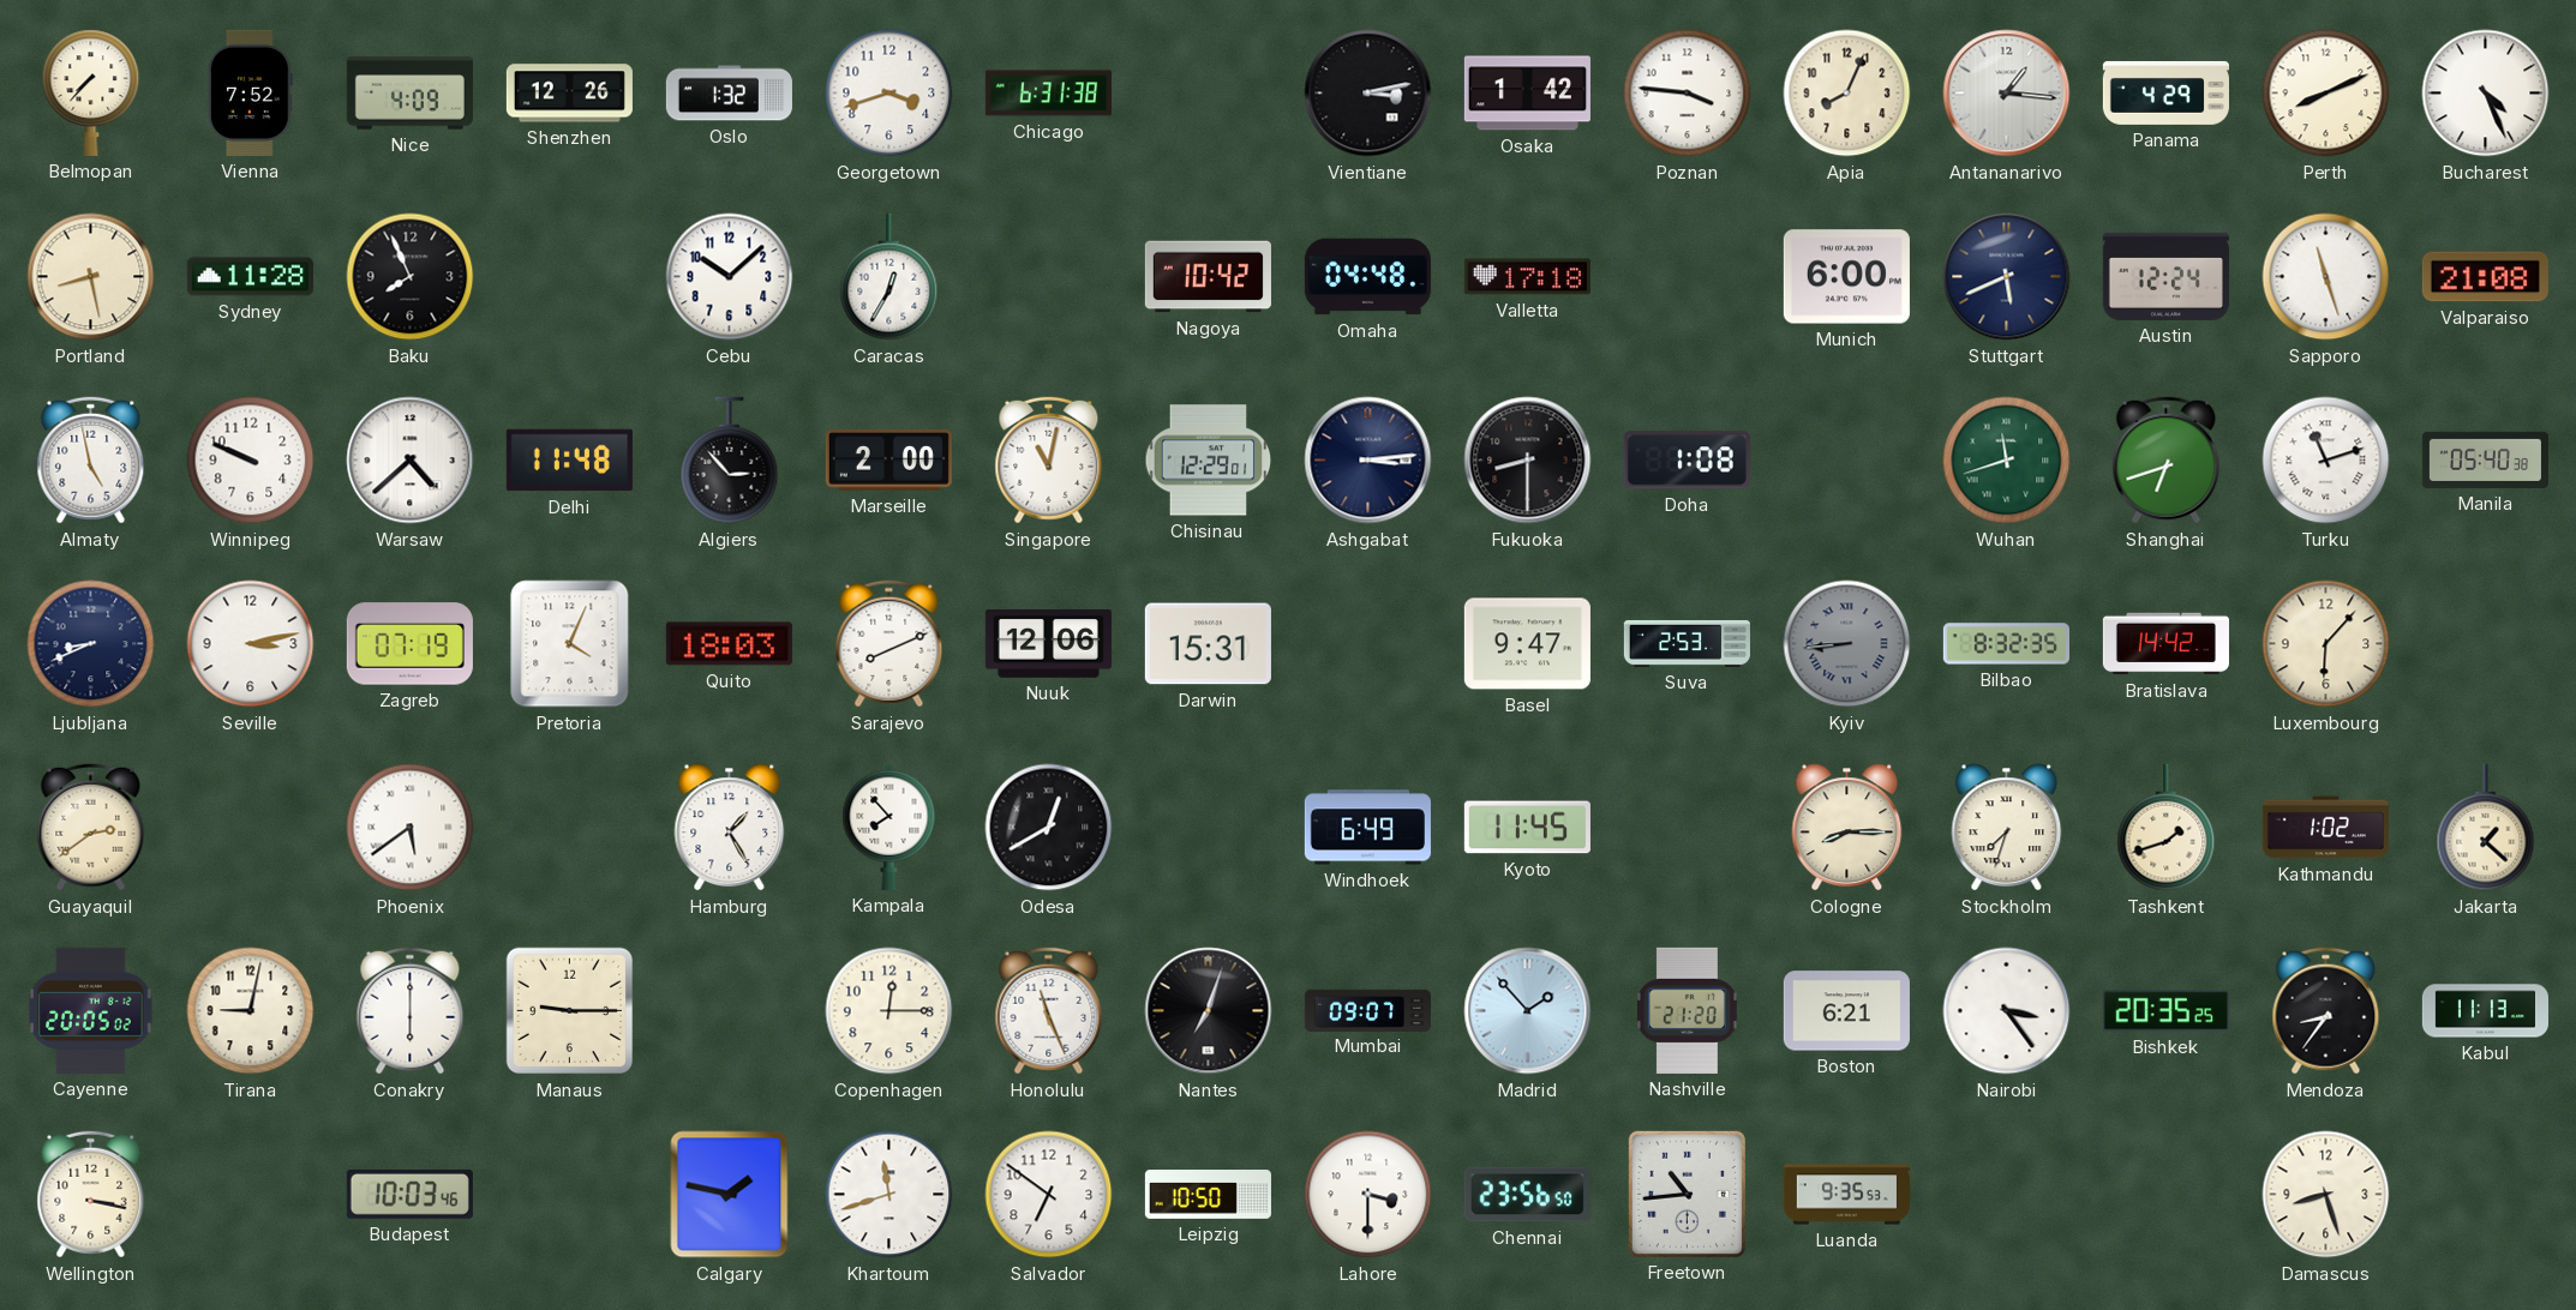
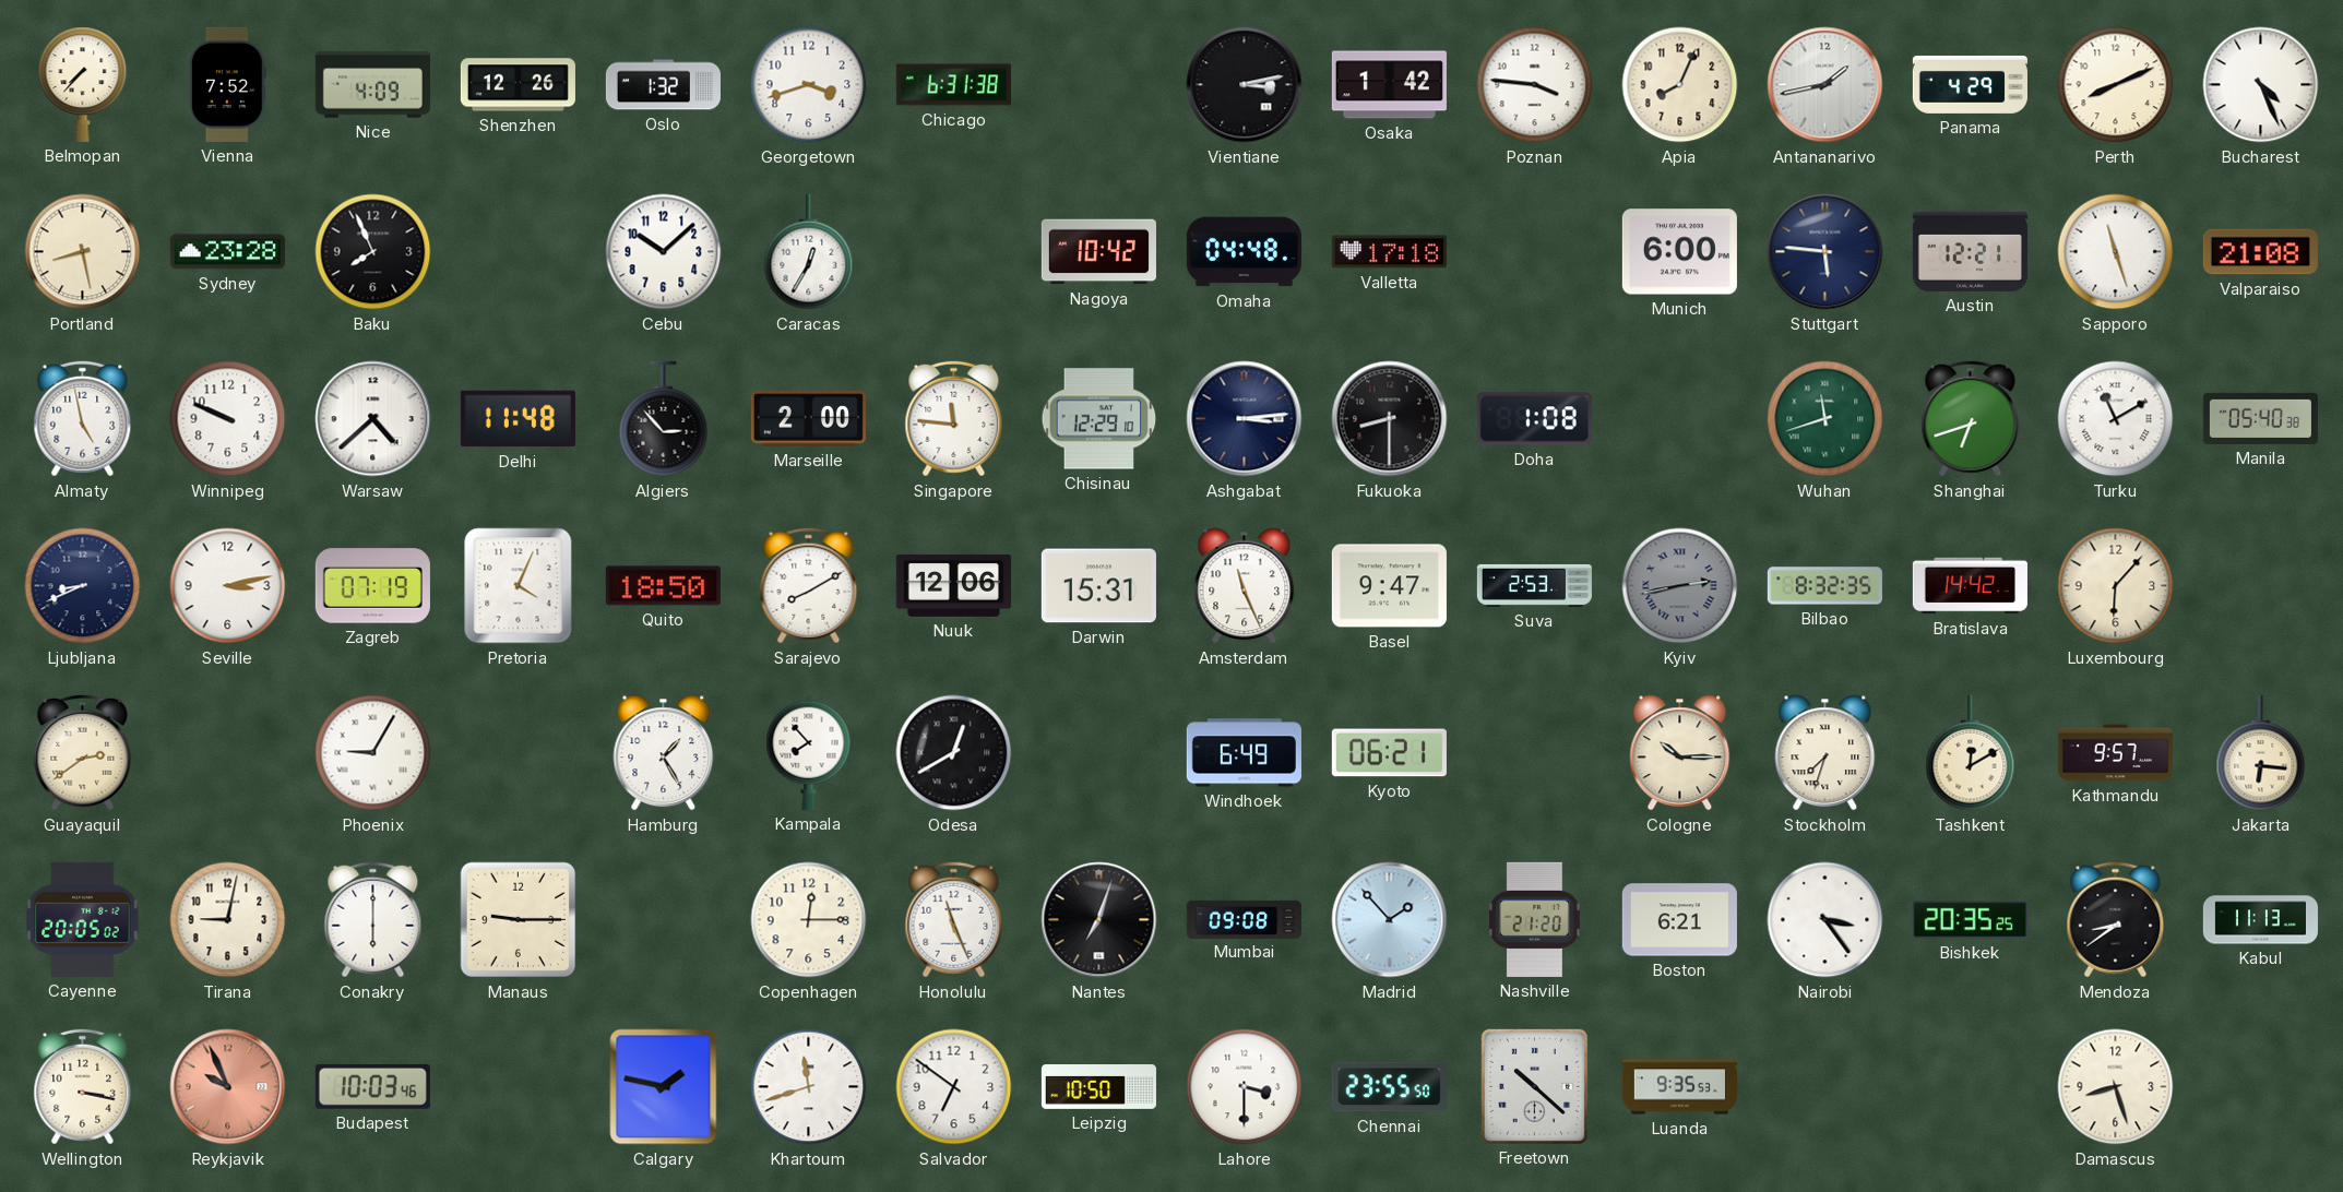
Antananarivo: 1:16 -> 1:43 (1825, 85)
Sydney: 11:28 -> 23:28 (227, 252)
Stuttgart: 5:41 -> 5:46 (1825, 252)
Austin: 12:24 -> 12:21 (1970, 251)
Singapore: 11:02 -> 11:46 (954, 419)
Chisinau: 12:29:01 -> 12:29:10 (1099, 419)
Turku: 11:12 -> 11:10 (2116, 419)
Quito: 18:03 -> 18:50 (663, 586)
Sarajevo: 8:11 -> 8:10 (809, 586)
Amsterdam: none -> 11:26 (1245, 586)
Kyiv: 8:44 -> 2:43 (1680, 586)
Phoenix: 5:39 -> 9:05 (373, 753)
Kyoto: 11:45 -> 06:21 (1389, 753)
Cologne: 8:15 -> 10:15 (1680, 753)
Tashkent: 1:42 -> 12:10 (1971, 753)
Kathmandu: 1:02 -> 9:57 (2115, 753)
Jakarta: 1:22 -> 6:16 (2261, 753)
Mumbai: 09:07 -> 09:08 (1244, 919)
Mendoza: 8:36 -> 8:39 (2116, 920)
Reykjavik: none -> 9:56 (228, 1087)
Chennai: 23:56 -> 23:55 (1389, 1087)
Freetown: 10:44 -> 10:22 (1534, 1086)
